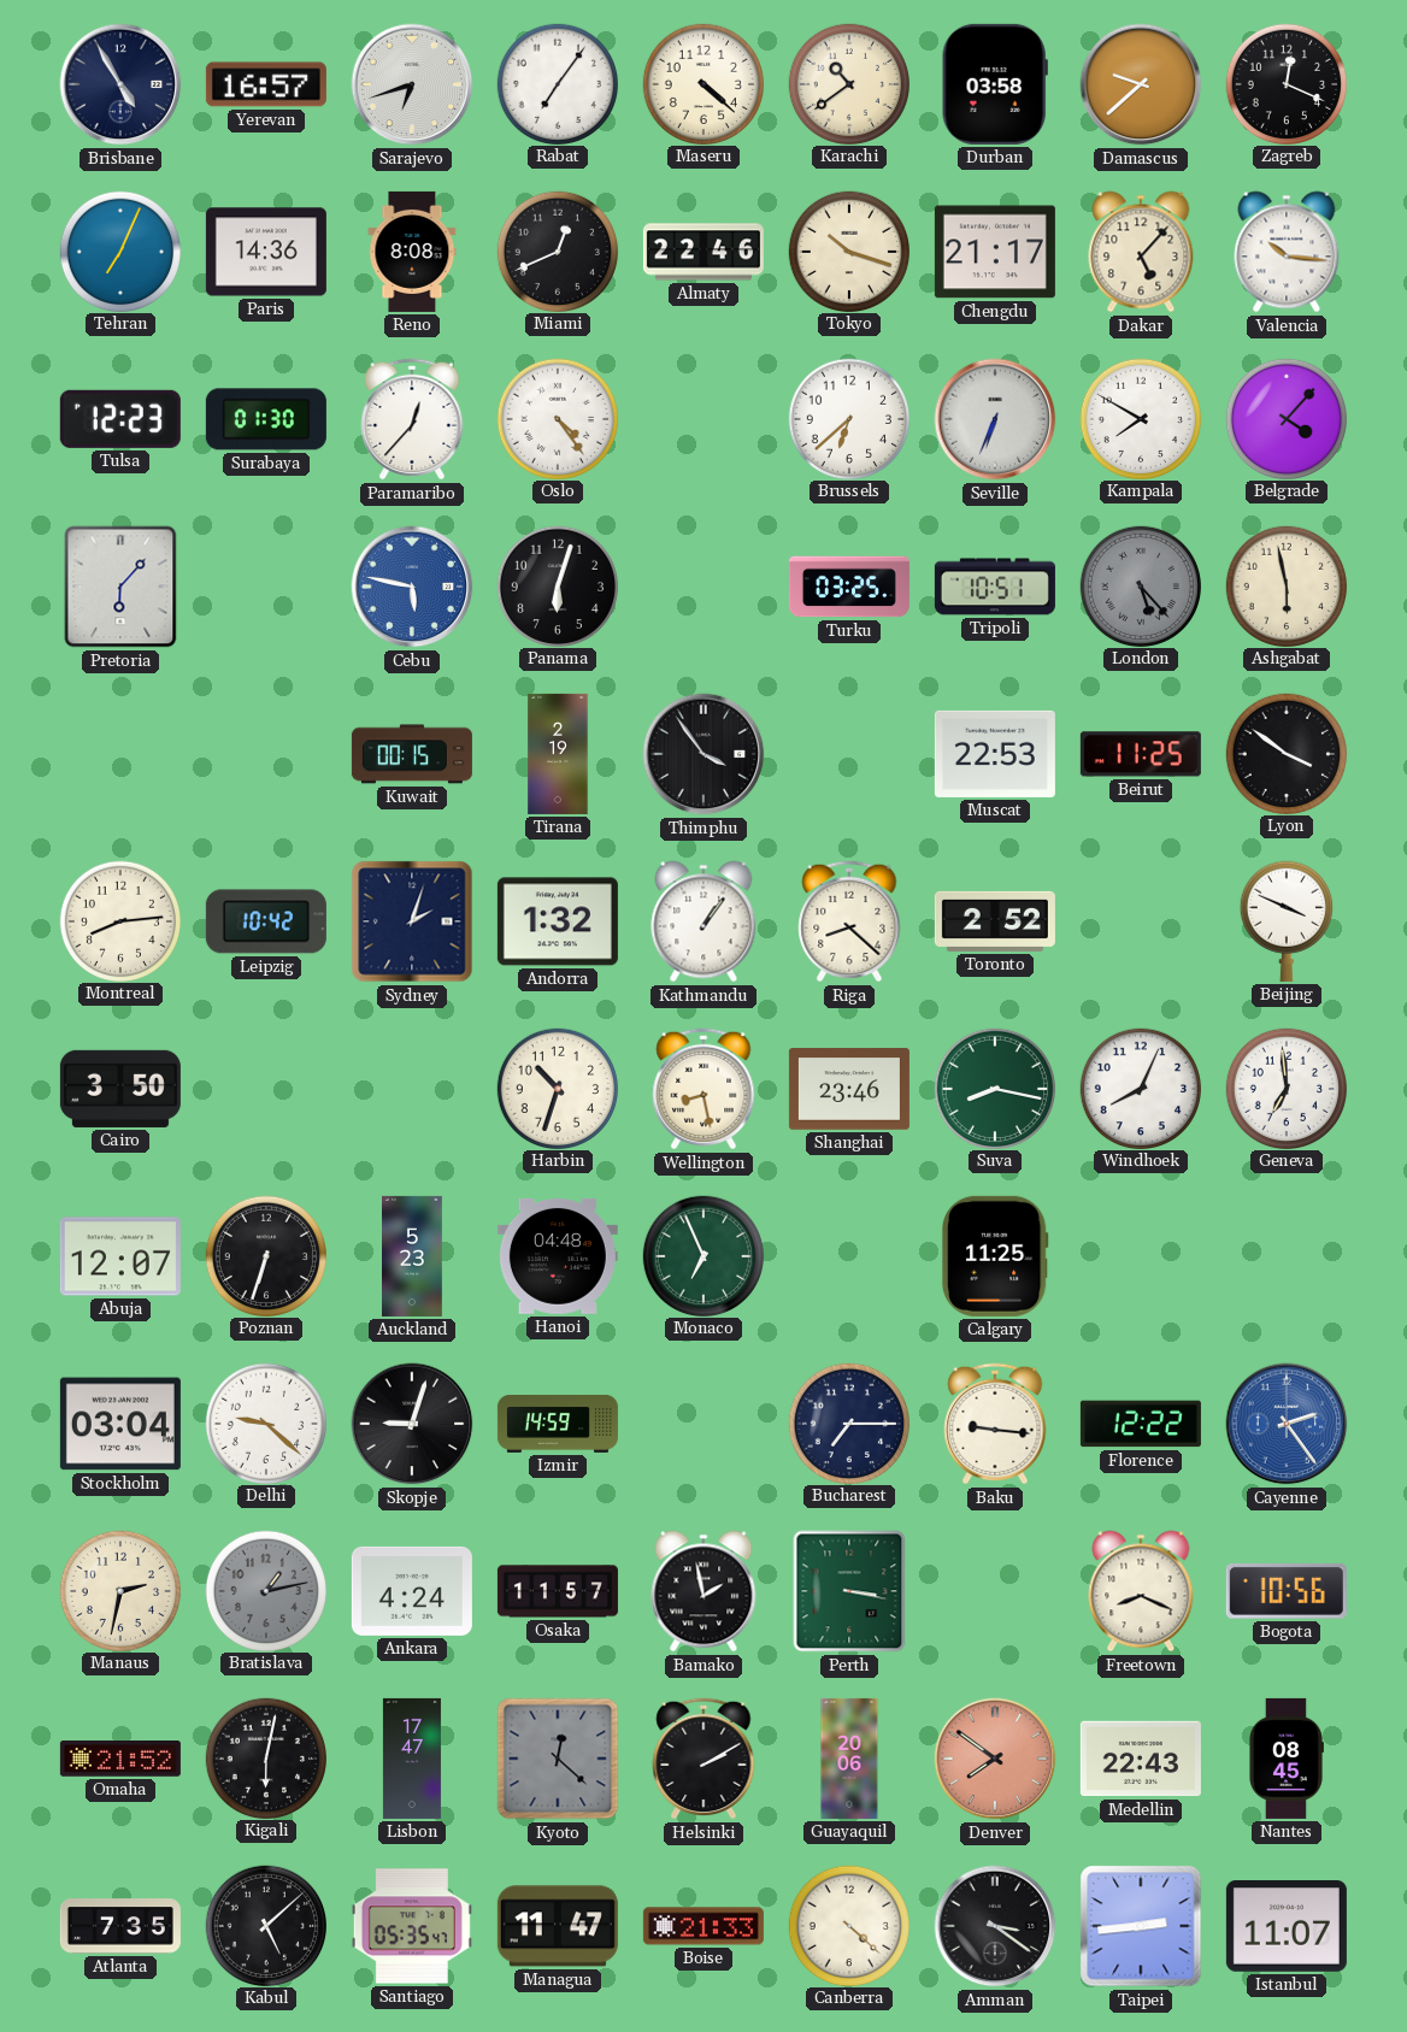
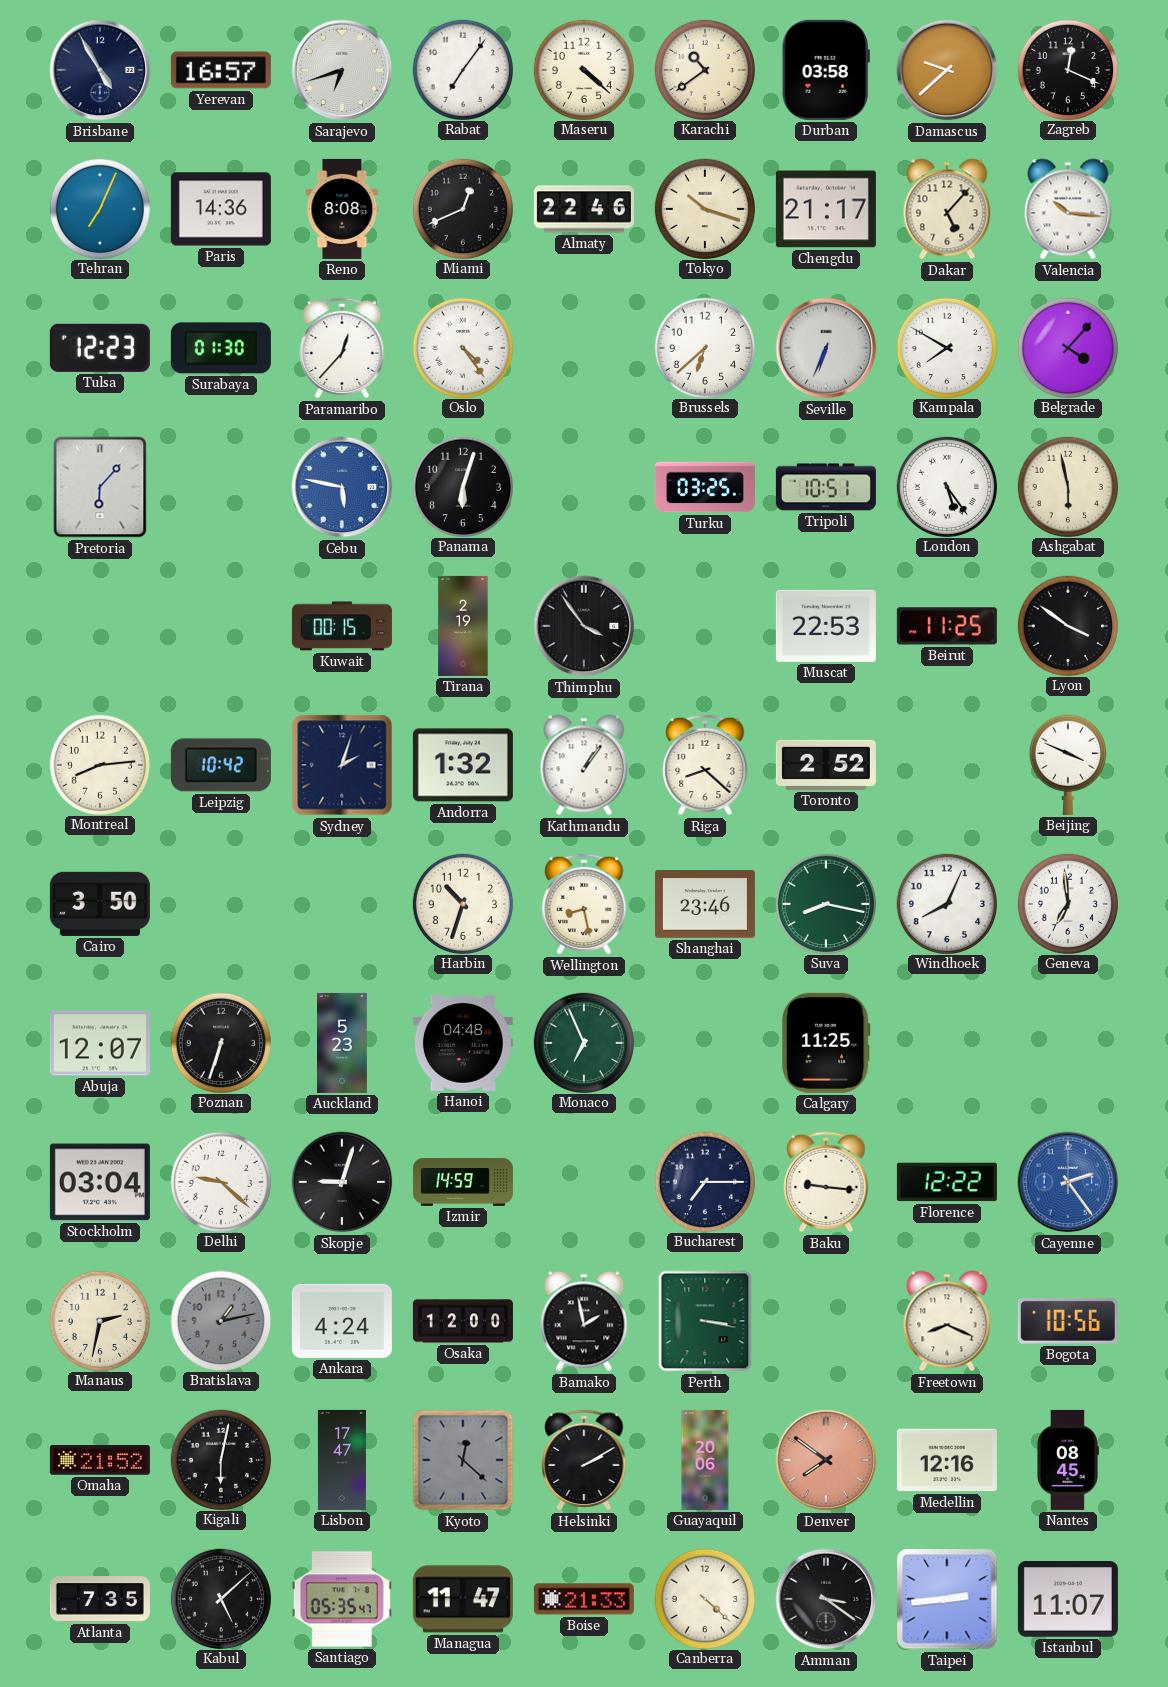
London: 5:23 -> 5:24 (946, 486)
London dial: grey -> white (946, 486)
Osaka: 11:57 -> 12:00 (463, 1321)
Medellin: 22:43 -> 12:16 (947, 1460)
